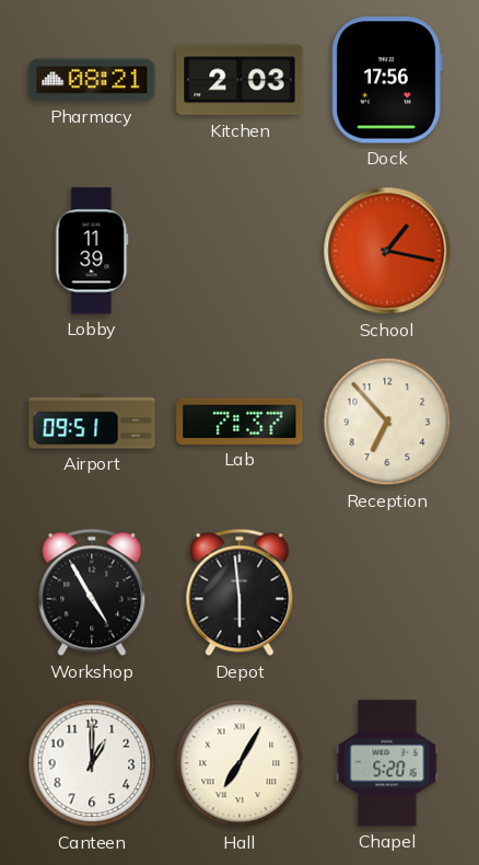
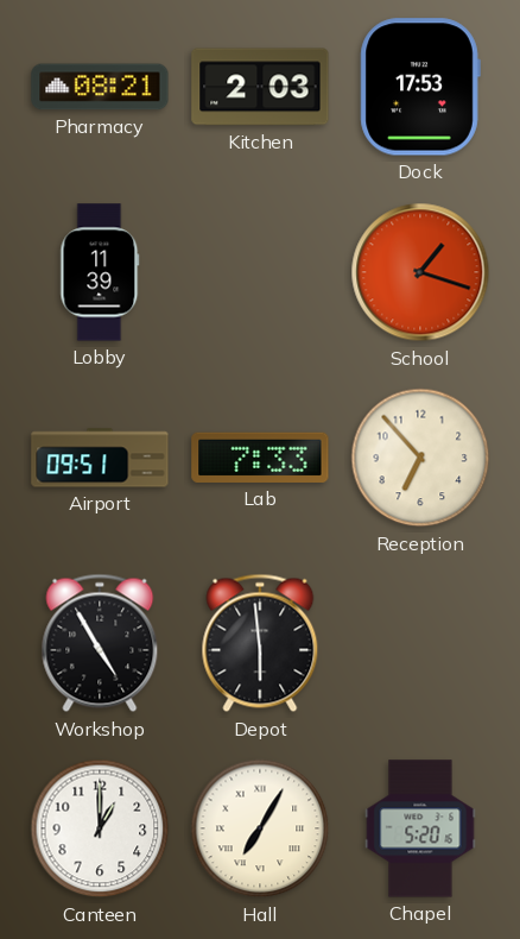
Dock: 17:56 -> 17:53 (420, 87)
School: 1:17 -> 1:18 (420, 272)
Lab: 7:37 -> 7:33 (260, 458)
